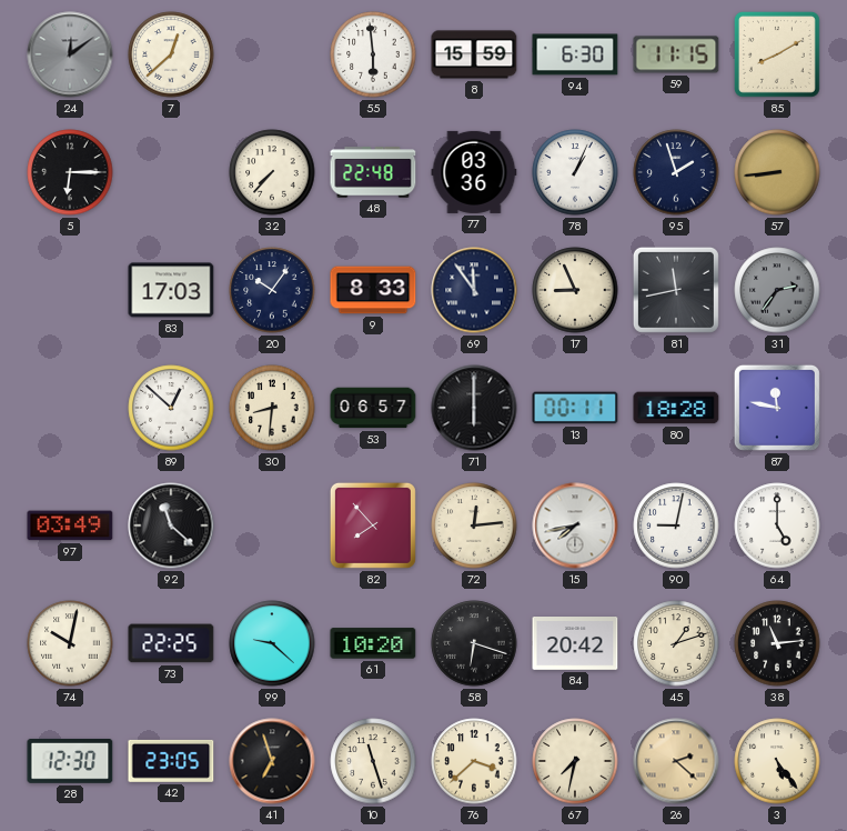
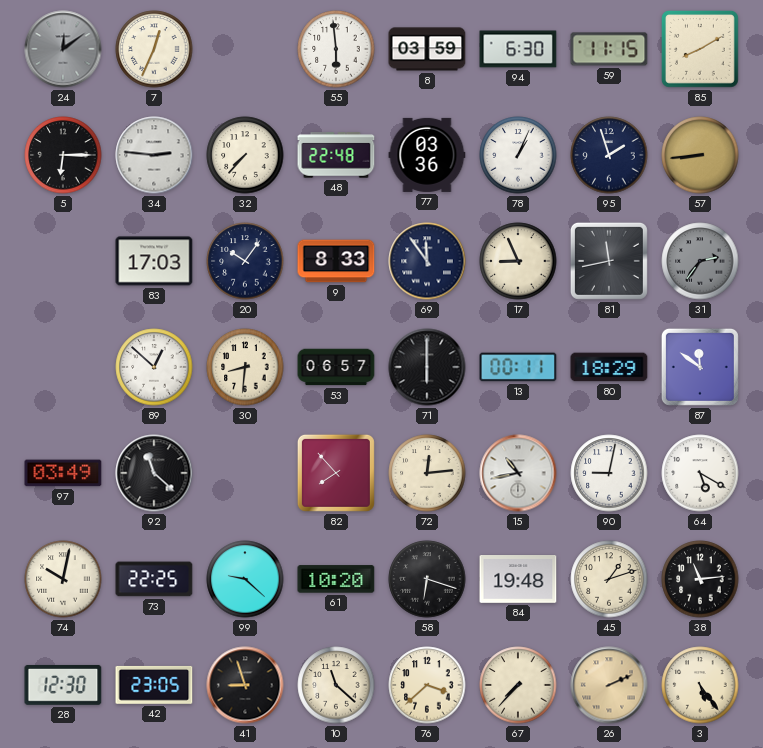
7: 12:38 -> 12:34 (154, 49)
8: 15:59 -> 03:59 (427, 49)
34: none -> 2:46 (154, 155)
80: 18:28 -> 18:29 (609, 367)
87: 11:47 -> 11:51 (700, 367)
15: 7:43 -> 10:43 (518, 473)
64: 5:00 -> 5:20 (700, 473)
84: 20:42 -> 19:48 (518, 580)
41: 6:57 -> 8:57 (245, 685)
10: 11:27 -> 11:22 (336, 685)
67: 7:32 -> 7:37 (518, 685)
26: 2:22 -> 2:11 (609, 685)
